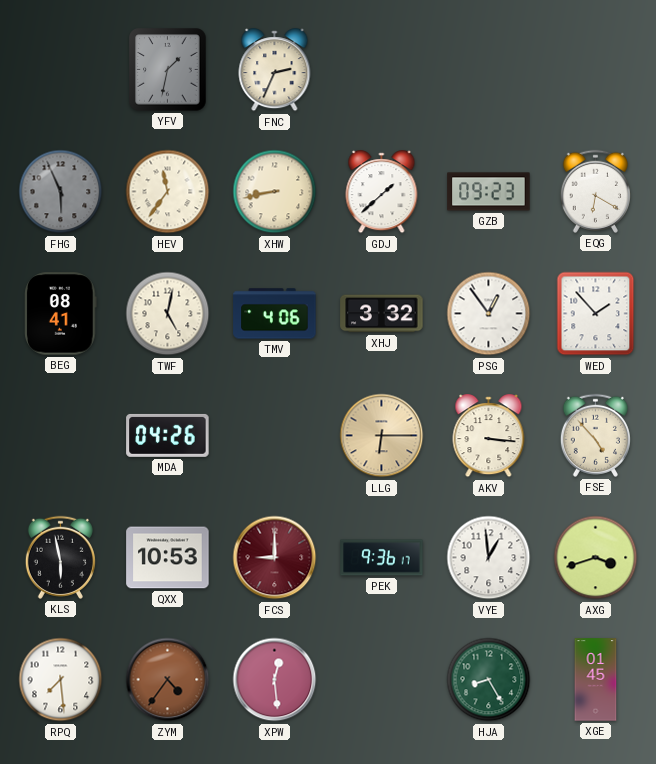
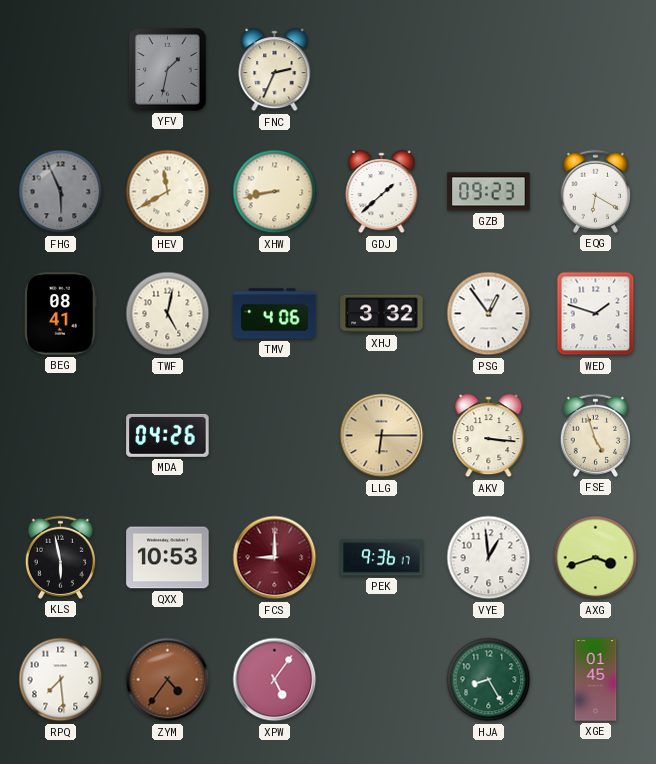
HEV: 11:36 -> 11:40 (168, 192)
WED: 1:53 -> 1:48 (596, 314)
FSE: 4:53 -> 4:57 (595, 435)
XPW: 12:29 -> 5:06 (275, 680)
